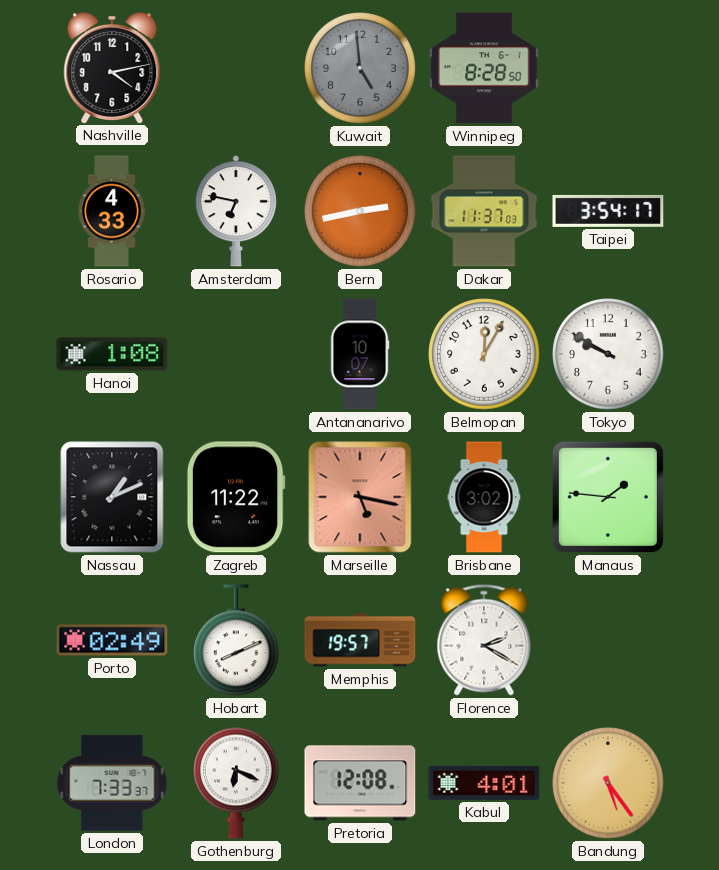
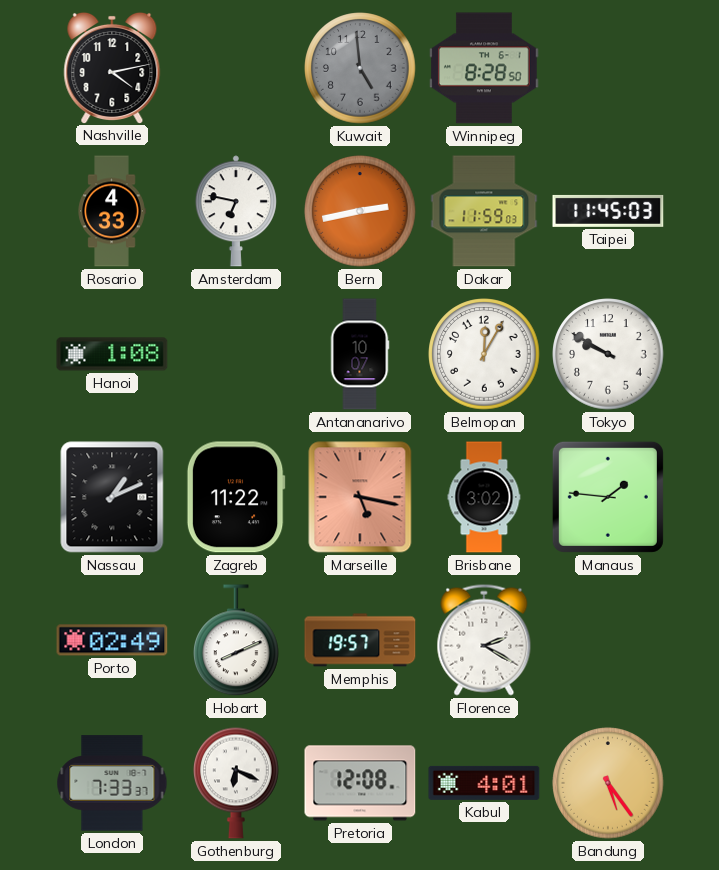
Dakar: 11:37 -> 11:59 (484, 211)
Taipei: 3:54 -> 11:45 (608, 211)
